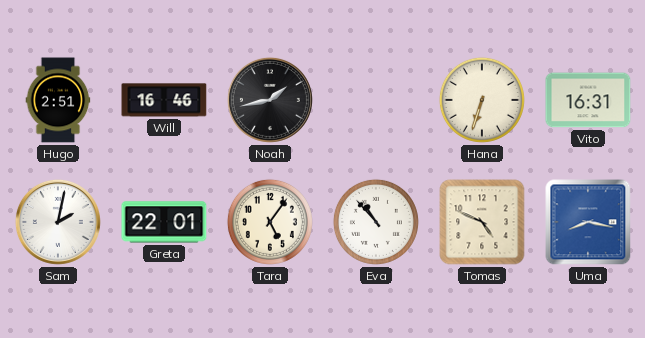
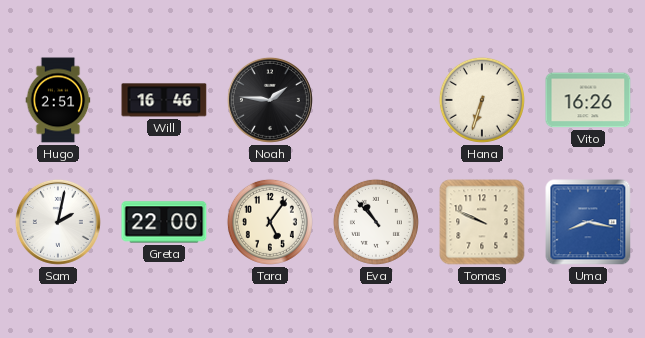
Noah: 1:43 -> 1:46 (270, 100)
Vito: 16:31 -> 16:26 (588, 100)
Greta: 22:01 -> 22:00 (164, 222)
Tomas: 4:49 -> 9:49 (482, 222)
